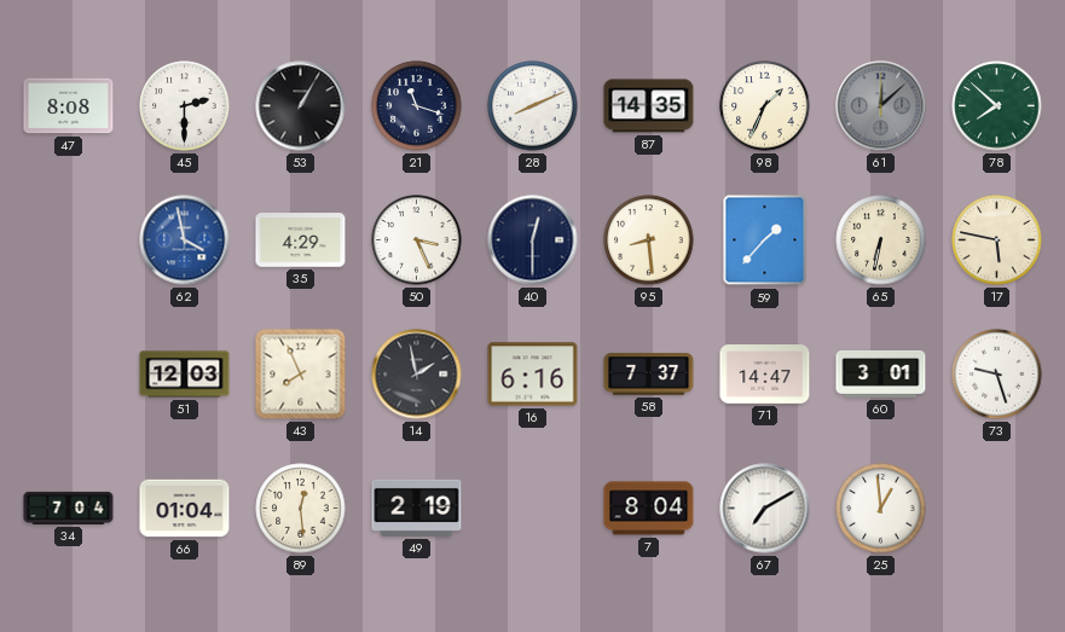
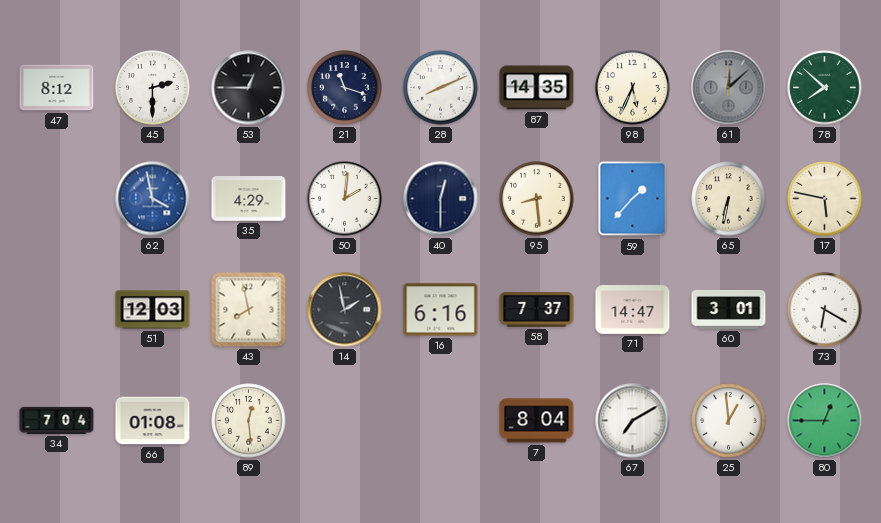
47: 8:08 -> 8:12 (57, 88)
53: 1:05 -> 12:45 (249, 88)
98: 1:34 -> 5:34 (633, 88)
50: 3:26 -> 2:01 (345, 199)
43: 7:56 -> 7:58 (249, 310)
73: 9:27 -> 6:20 (825, 310)
66: 01:04 -> 01:08 (153, 421)
49: 2:19 -> none (417, 508)
80: none -> 12:45 (825, 421)
